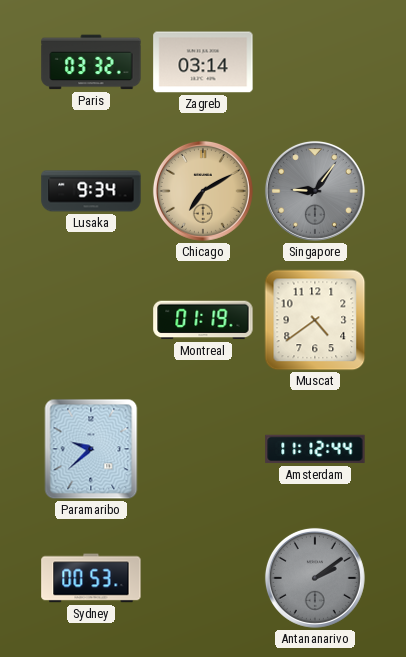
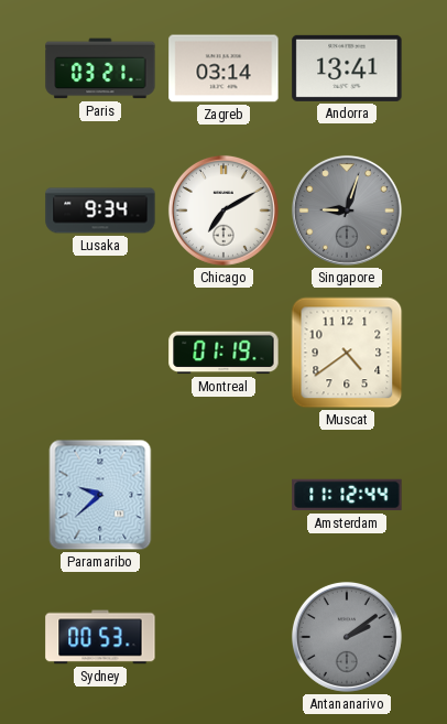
Paris: 03:32 -> 03:21 (100, 68)
Andorra: none -> 13:41 (347, 68)
Chicago dial: champagne -> white (223, 210)
Singapore: 9:06 -> 9:03 (347, 210)
